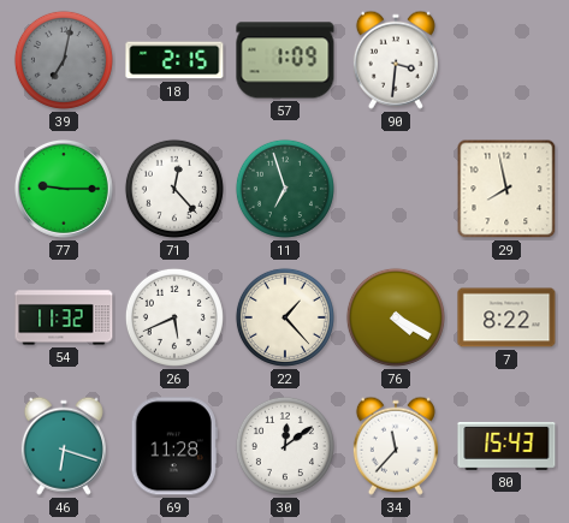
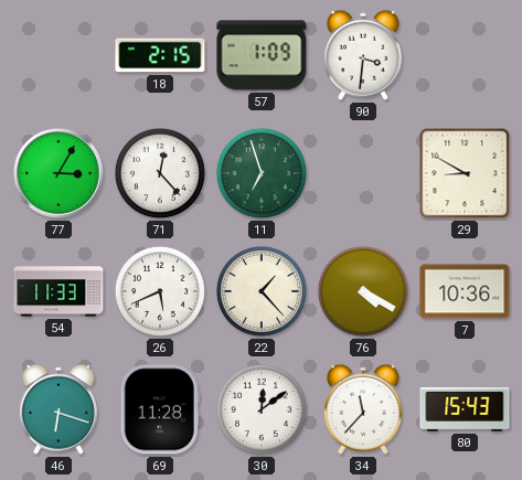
39: 7:02 -> none (64, 60)
77: 9:15 -> 3:05 (58, 173)
29: 7:58 -> 8:50 (465, 173)
54: 11:32 -> 11:33 (58, 291)
7: 8:22 -> 10:36 (465, 291)
